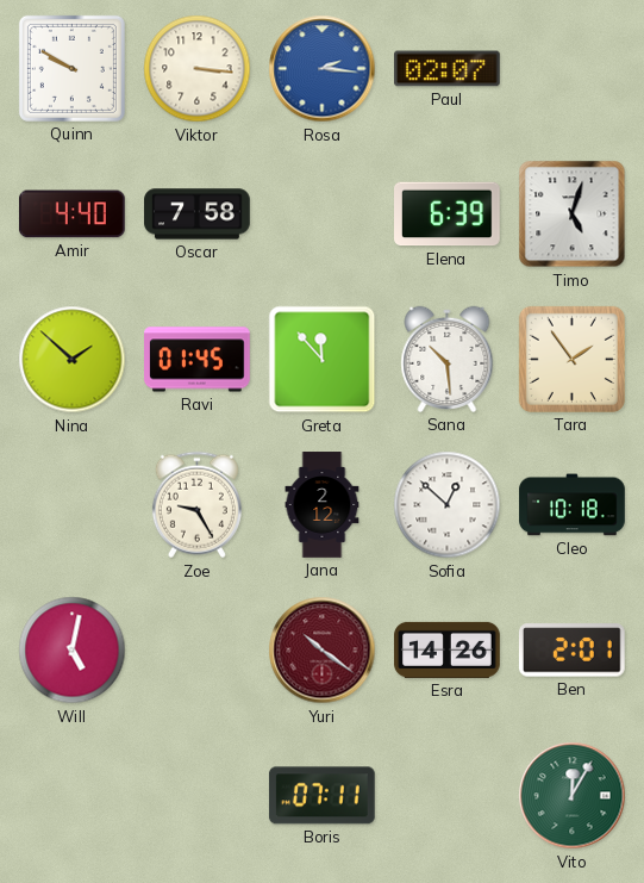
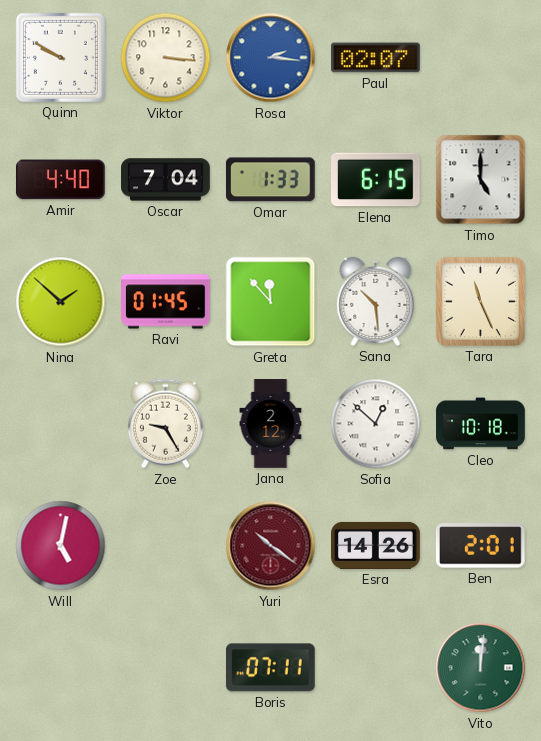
Oscar: 7:58 -> 7:04 (166, 180)
Omar: none -> 1:33 (270, 180)
Elena: 6:39 -> 6:15 (376, 180)
Timo: 5:03 -> 5:00 (481, 180)
Tara: 1:54 -> 11:26 (480, 301)
Vito: 12:05 -> 12:01 (481, 668)
